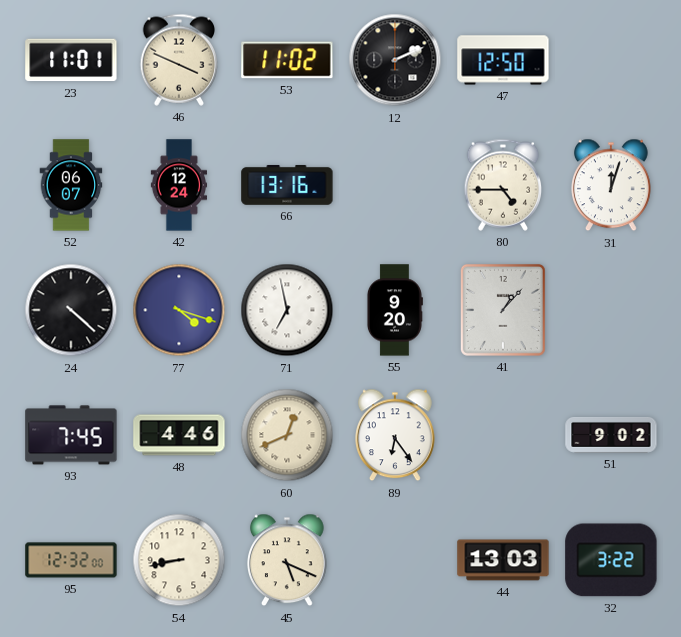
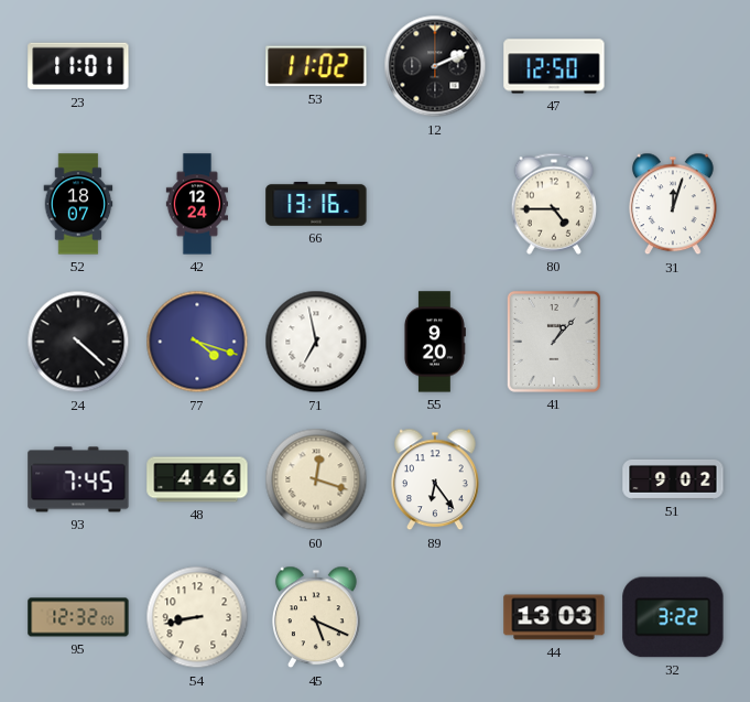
46: 3:49 -> none (179, 60)
52: 06:07 -> 18:07 (78, 204)
60: 12:41 -> 12:18 (316, 479)
